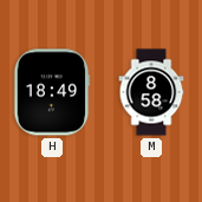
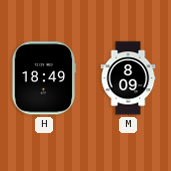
M: 8:58 -> 8:09 (128, 78)
